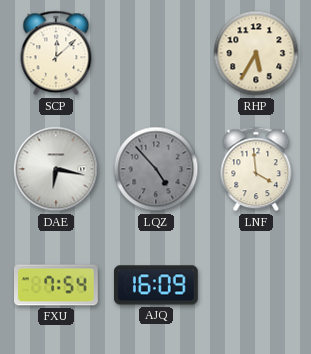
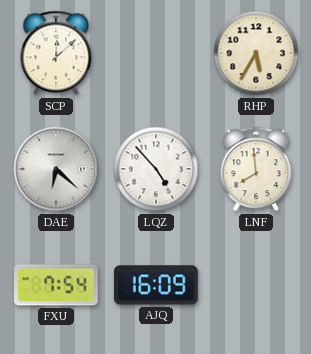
DAE: 6:17 -> 6:22 (56, 169)
LQZ dial: grey -> white (156, 169)
LNF: 3:59 -> 7:59 (256, 169)
